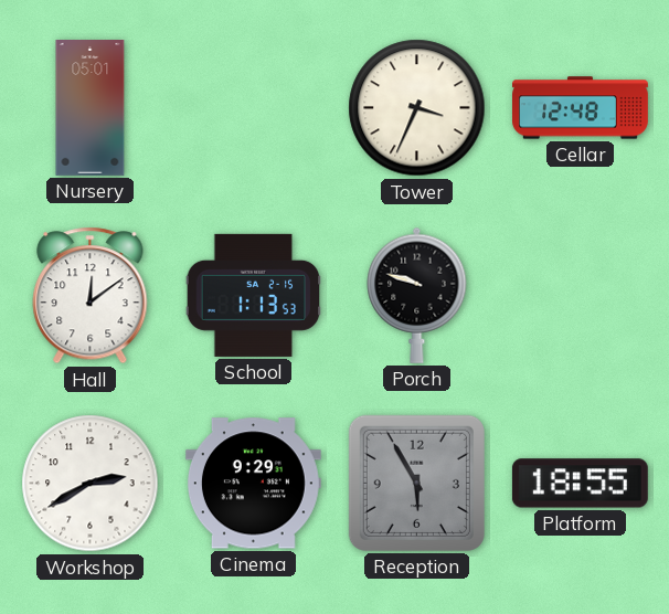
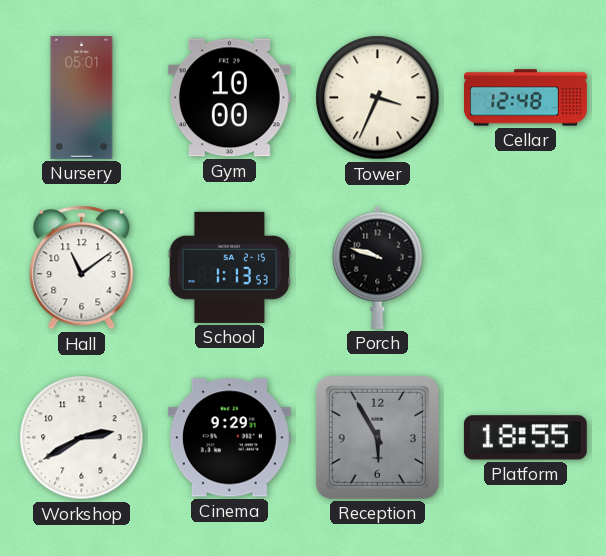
Gym: none -> 10:00 (229, 98)
Hall: 12:09 -> 11:09 (82, 268)
